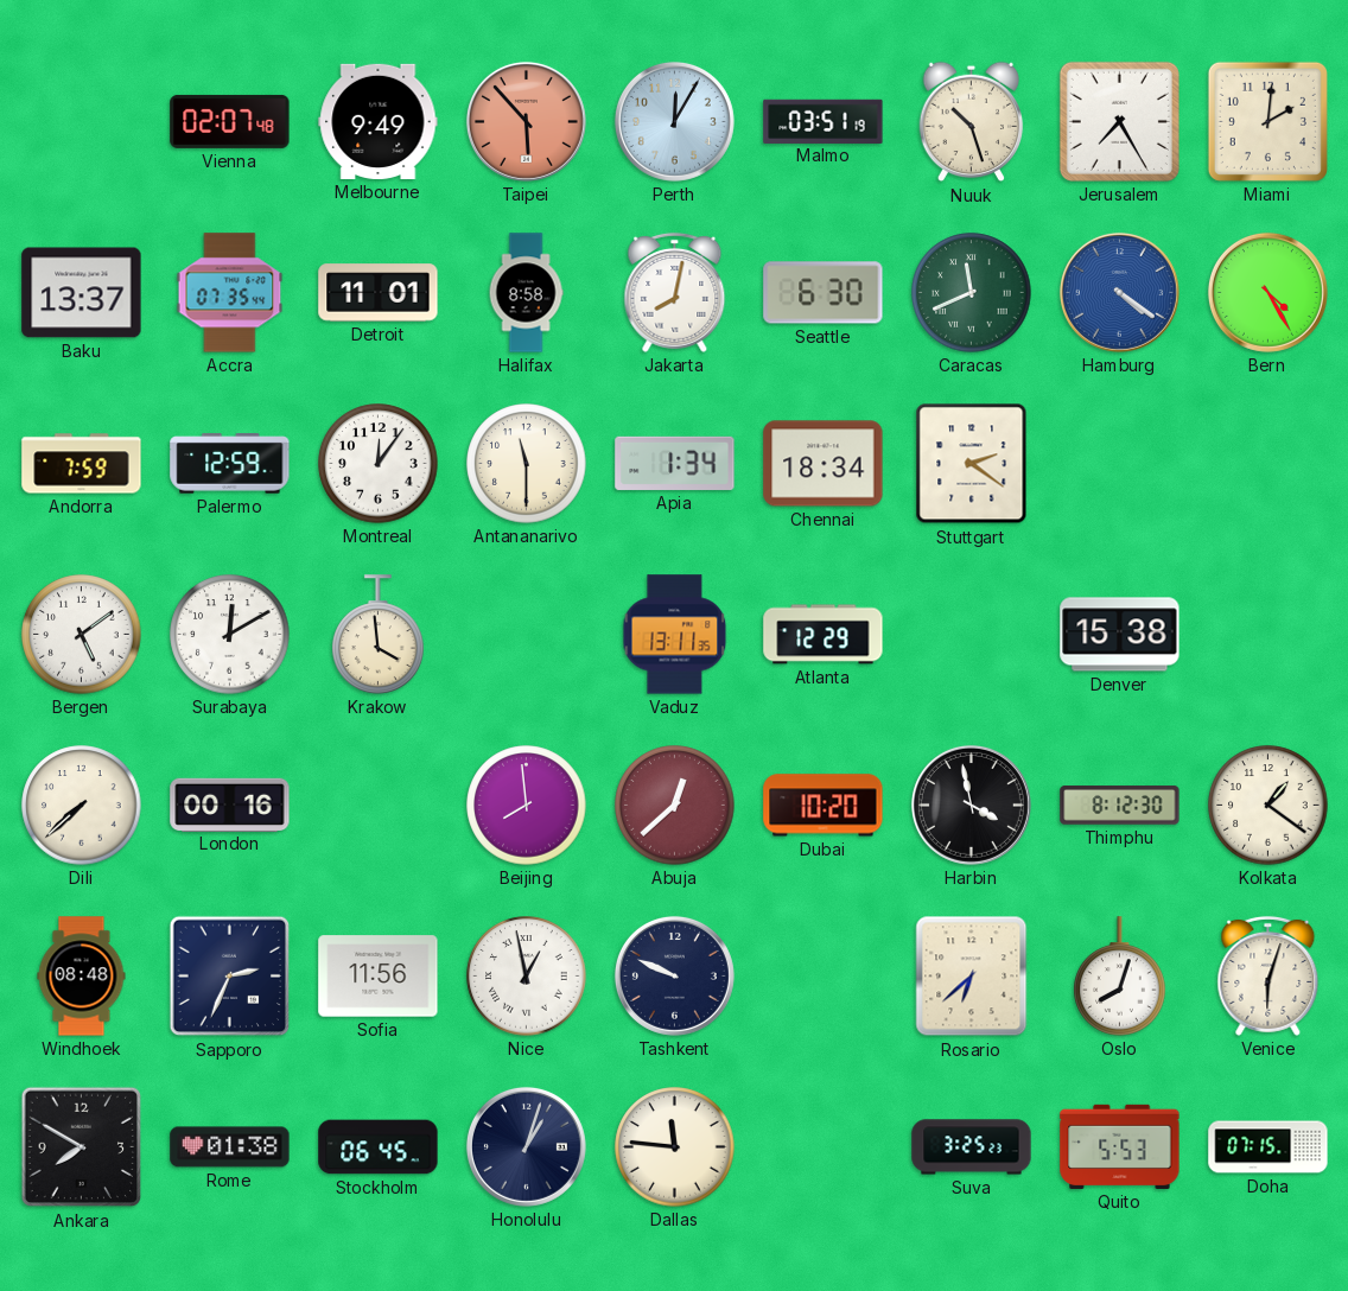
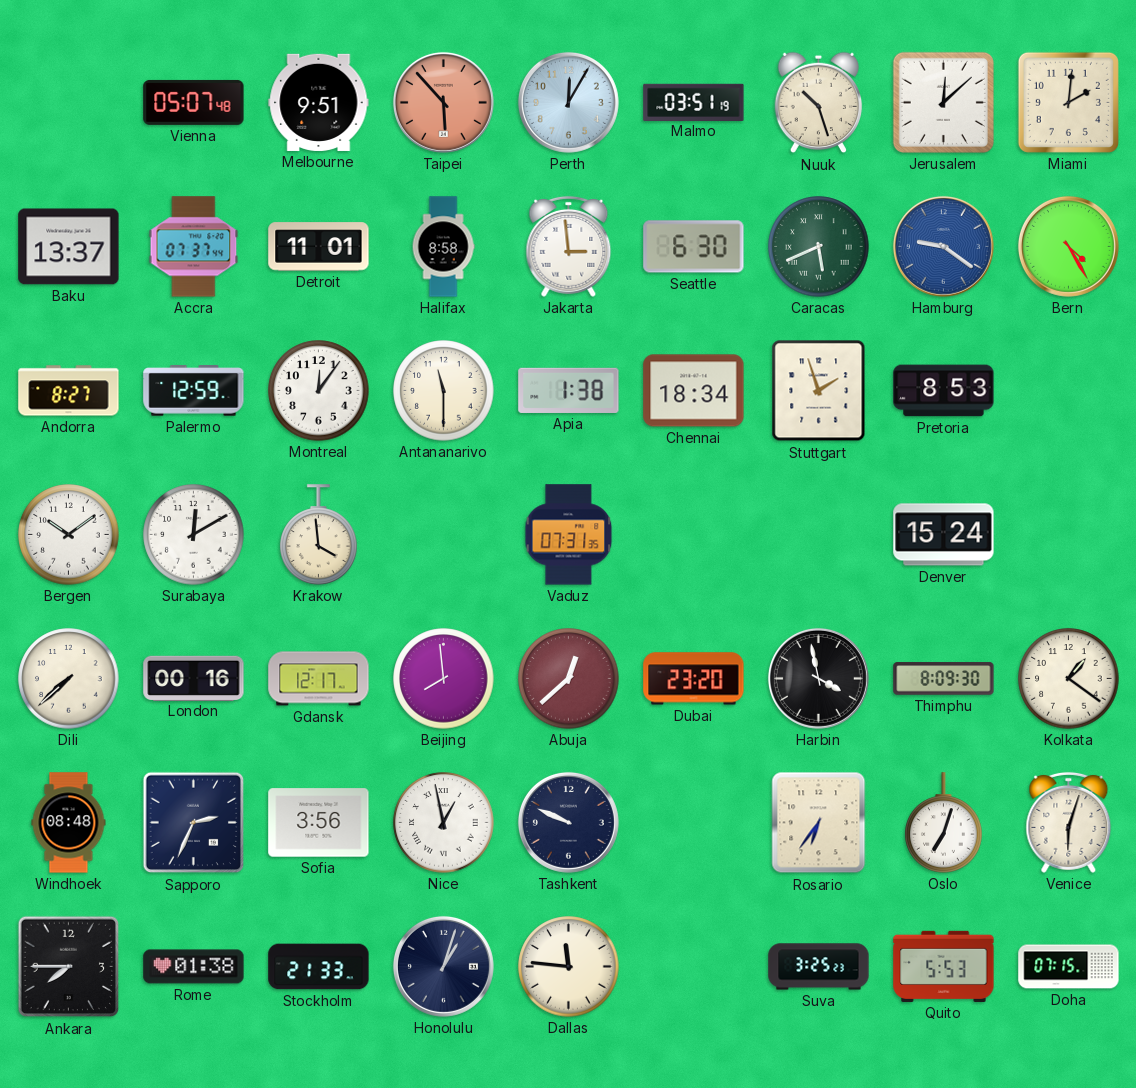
Vienna: 02:07 -> 05:07 (194, 102)
Melbourne: 9:49 -> 9:51 (319, 102)
Jerusalem: 7:25 -> 12:08 (943, 102)
Accra: 07:35 -> 07:37 (194, 247)
Jakarta: 8:02 -> 2:59 (569, 246)
Caracas: 11:41 -> 5:41 (819, 247)
Hamburg: 4:21 -> 9:21 (943, 246)
Andorra: 7:59 -> 8:27 (69, 391)
Apia: 1:34 -> 1:38 (569, 390)
Stuttgart: 2:21 -> 1:57 (819, 391)
Pretoria: none -> 8:53 (944, 391)
Bergen: 5:09 -> 10:09 (69, 535)
Vaduz: 13:11 -> 07:31 (569, 535)
Atlanta: 12:29 -> none (824, 635)
Denver: 15:38 -> 15:24 (944, 535)
Gdansk: none -> 12:17 (319, 679)
Dubai: 10:20 -> 23:20 (694, 679)
Thimphu: 8:12 -> 8:09 (944, 679)
Sofia: 11:56 -> 3:56 (319, 823)
Rosario: 6:38 -> 6:36 (819, 823)
Oslo: 8:03 -> 7:03 (944, 823)
Ankara: 7:50 -> 7:45 (69, 967)
Stockholm: 06:45 -> 21:33 (319, 967)
